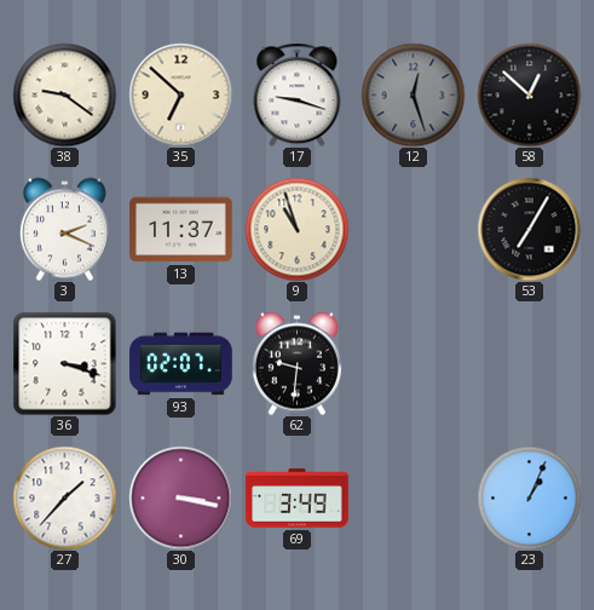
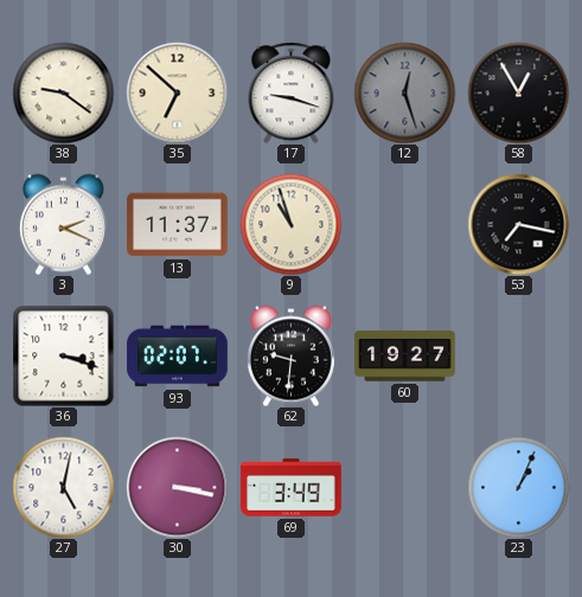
58: 12:52 -> 12:55 (518, 92)
53: 7:05 -> 7:17 (518, 224)
60: none -> 19:27 (405, 357)
27: 1:37 -> 5:02 (63, 487)
